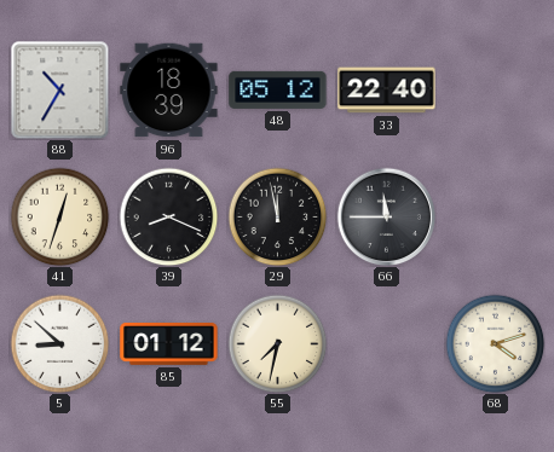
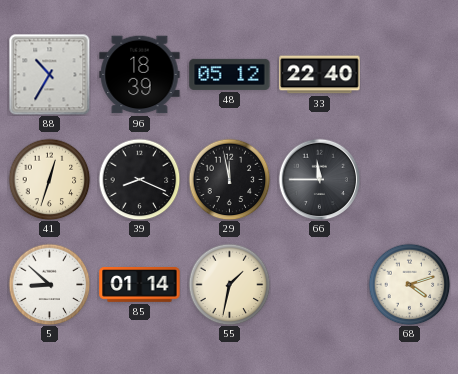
85: 01:12 -> 01:14 (140, 285)
55: 7:32 -> 1:32 (229, 284)
